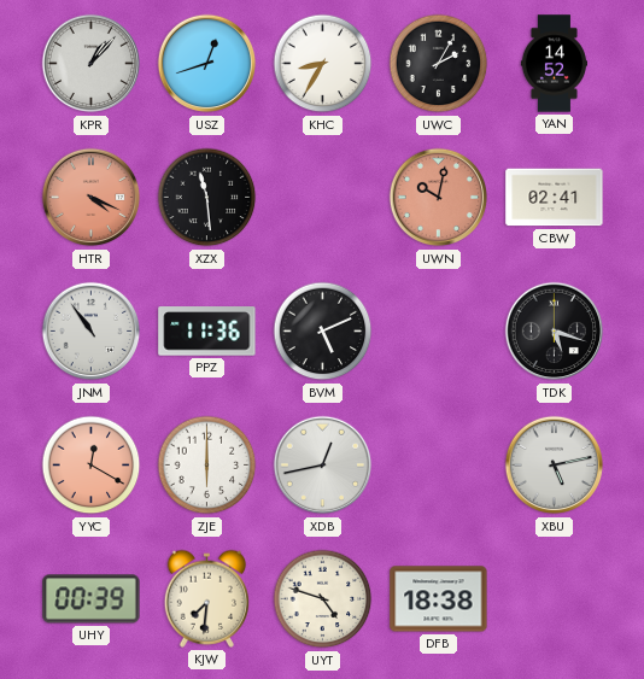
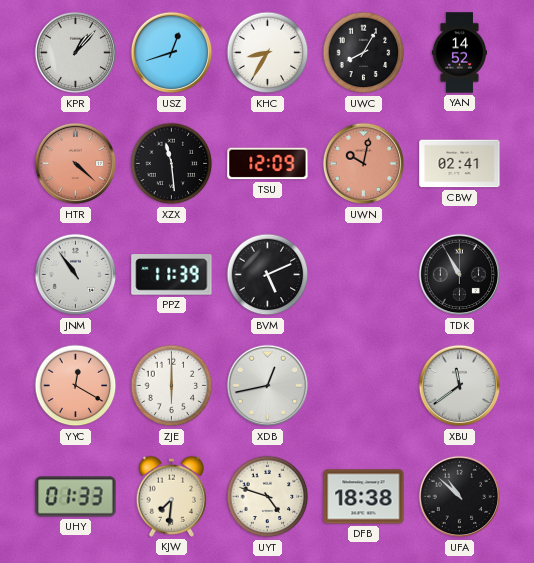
UWC: 2:05 -> 8:05 (364, 53)
HTR: 4:19 -> 4:22 (76, 164)
TSU: none -> 12:09 (268, 164)
PPZ: 11:36 -> 11:39 (172, 275)
TDK: 5:18 -> 10:55 (460, 275)
XBU: 5:13 -> 11:39 (460, 386)
UHY: 00:39 -> 01:33 (76, 497)
UFA: none -> 10:52 (460, 497)
